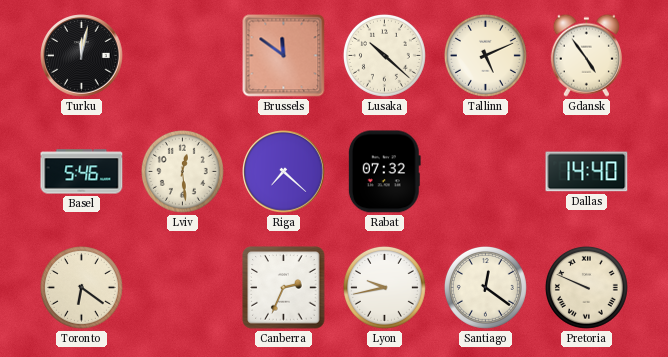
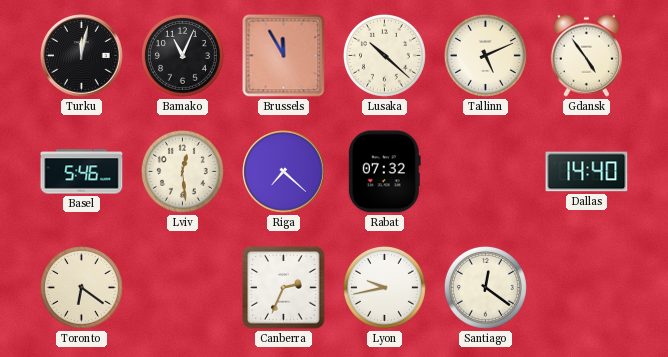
Bamako: none -> 11:04 (182, 55)
Brussels: 11:51 -> 11:55 (284, 56)
Pretoria: 9:49 -> none (586, 287)
